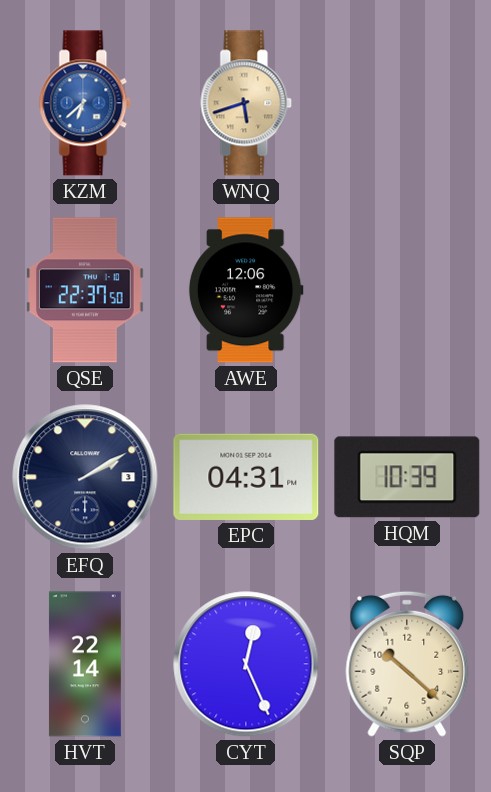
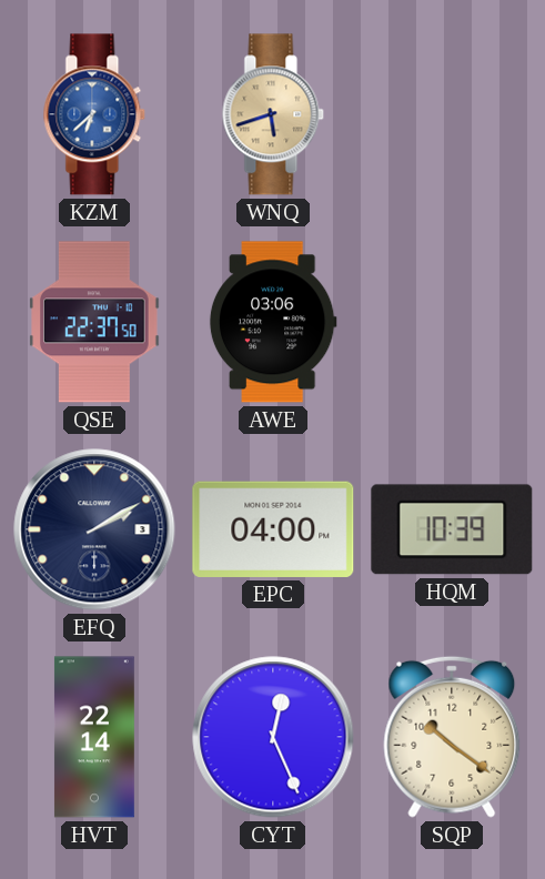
AWE: 12:06 -> 03:06 (273, 322)
EPC: 04:31 -> 04:00 (273, 529)
SQP: 10:22 -> 10:21 (452, 737)
